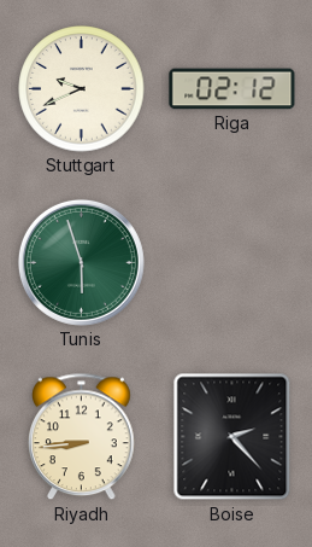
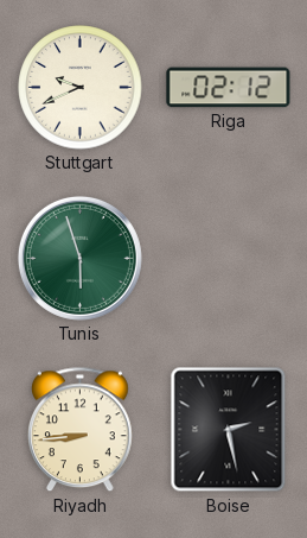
Boise: 2:23 -> 2:28 (229, 430)
